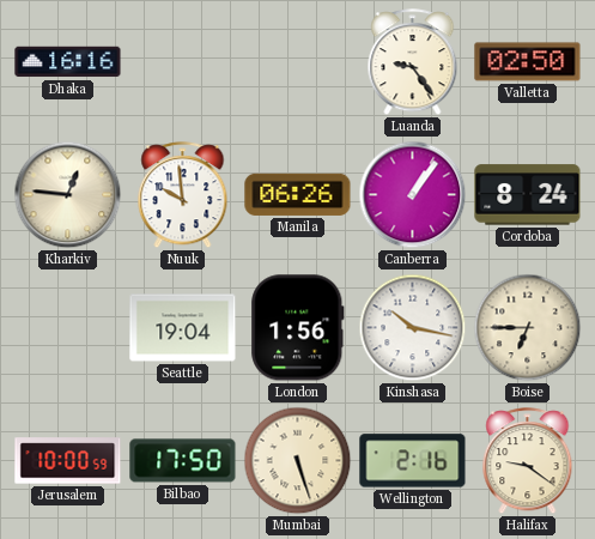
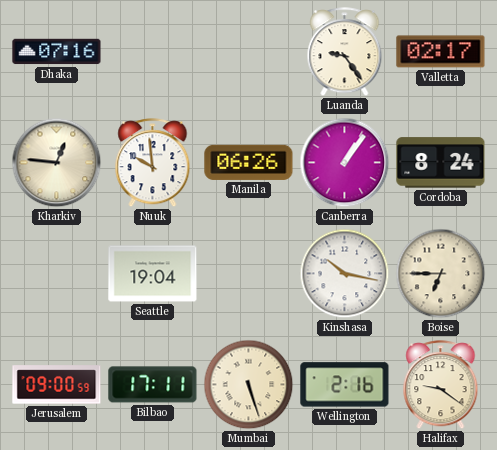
Dhaka: 16:16 -> 07:16 (57, 52)
Valletta: 02:50 -> 02:17 (441, 52)
London: 1:56 -> none (298, 328)
Jerusalem: 10:00 -> 09:00 (57, 385)
Bilbao: 17:50 -> 17:11 (153, 385)
